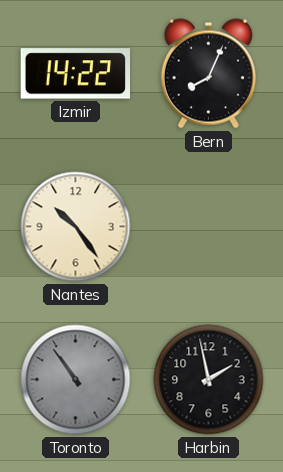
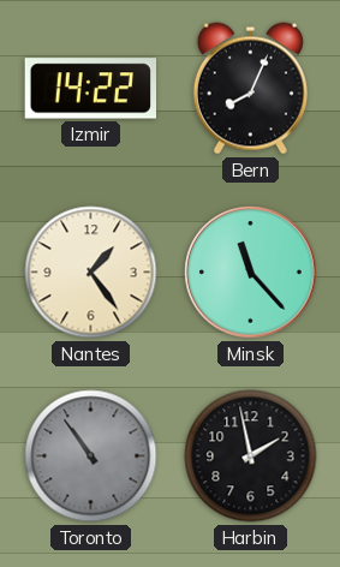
Nantes: 10:24 -> 1:24 (91, 273)
Minsk: none -> 11:23 (251, 273)
